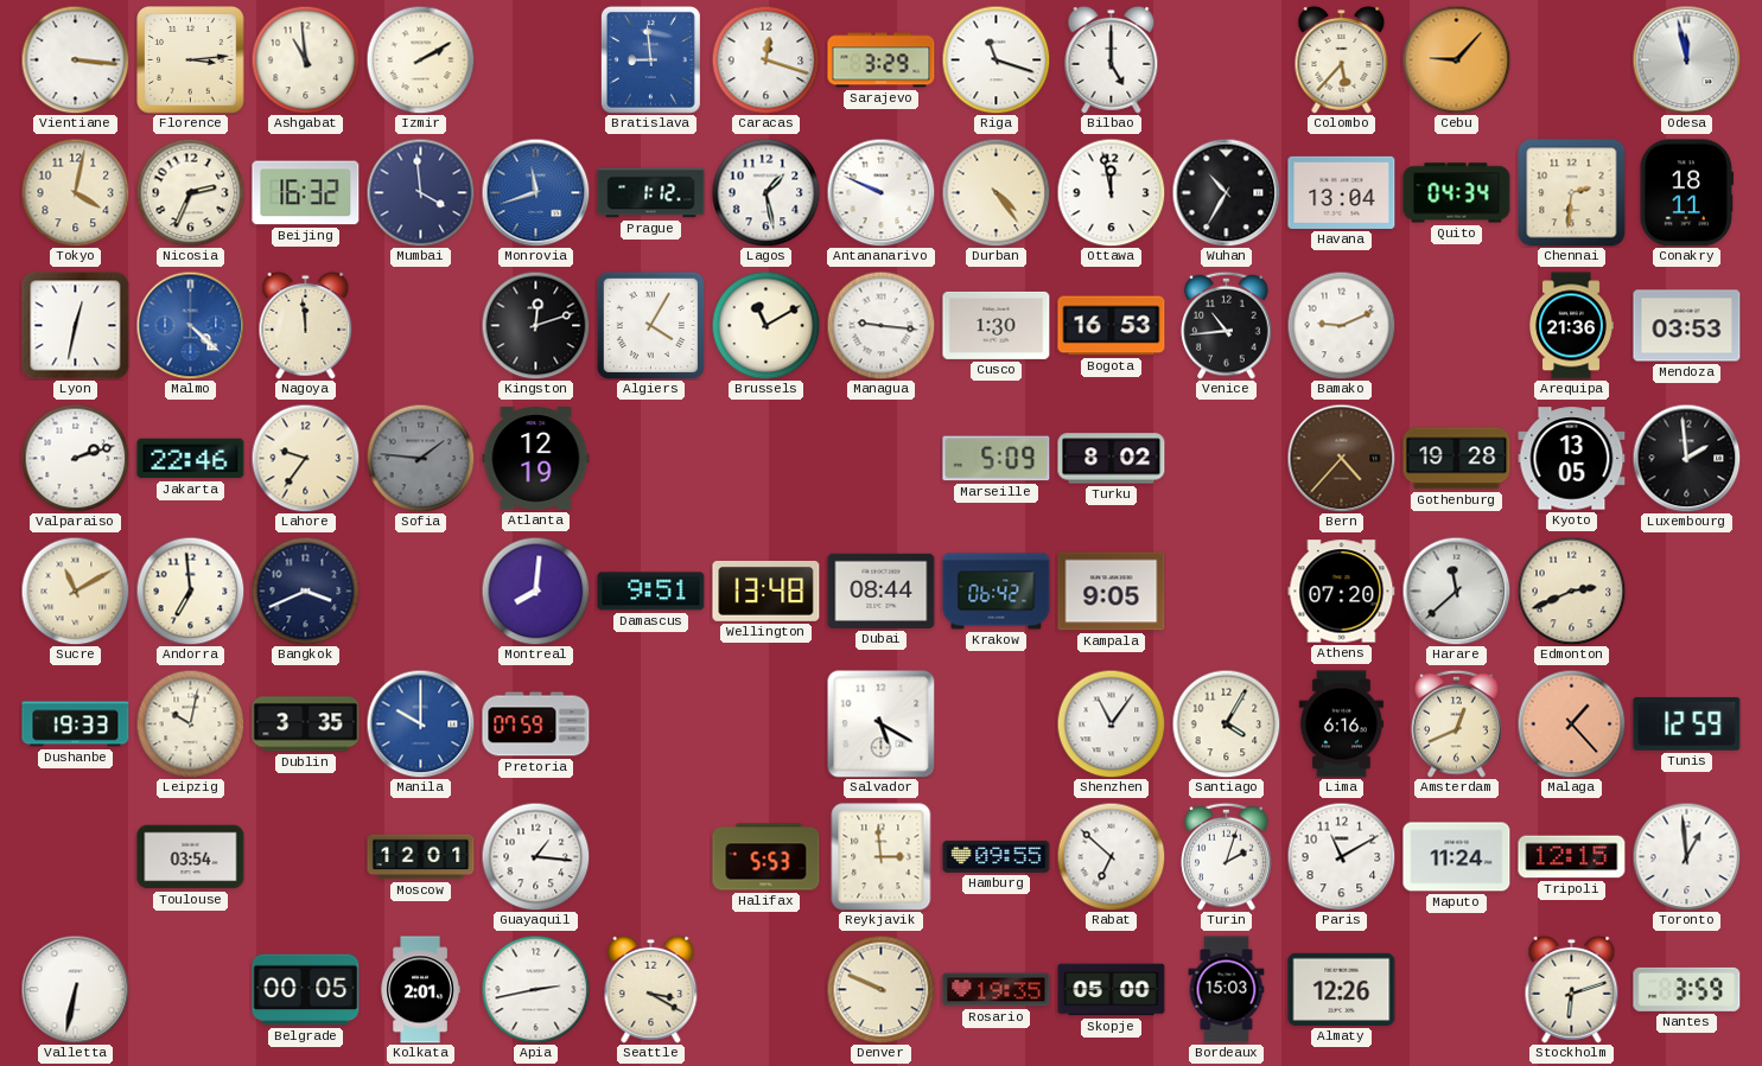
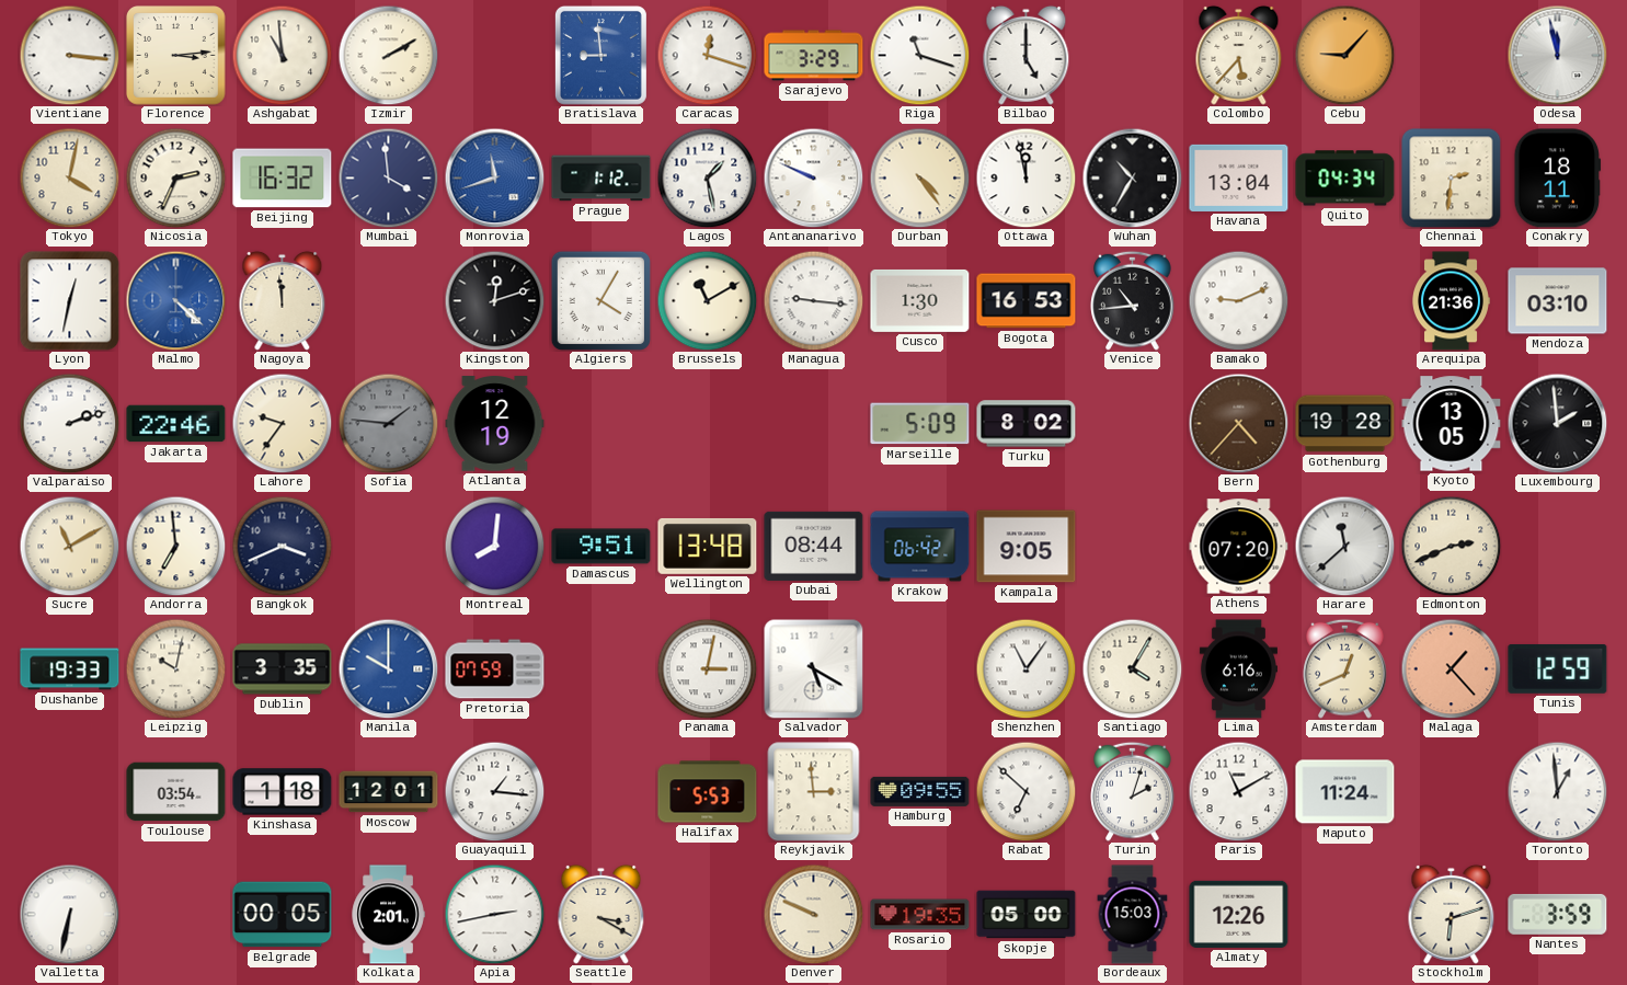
Mendoza: 03:53 -> 03:10 (1558, 301)
Panama: none -> 3:02 (707, 668)
Kinshasa: none -> 1:18 (283, 792)
Tripoli: 12:15 -> none (1572, 857)
